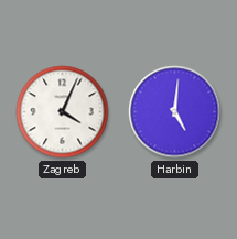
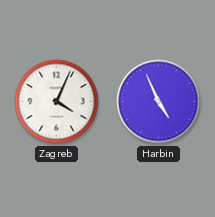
Harbin: 5:01 -> 4:56 (159, 102)
